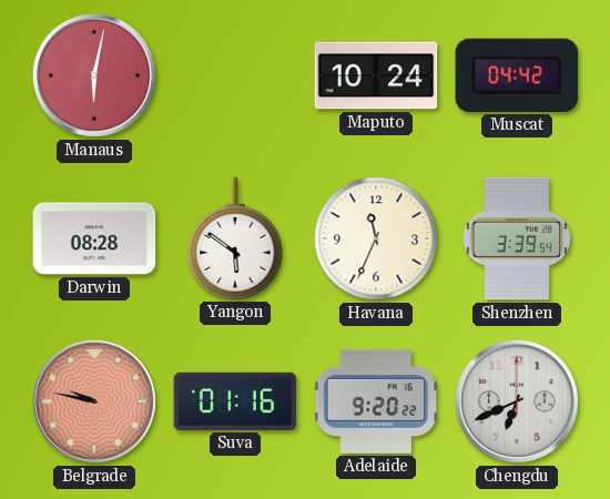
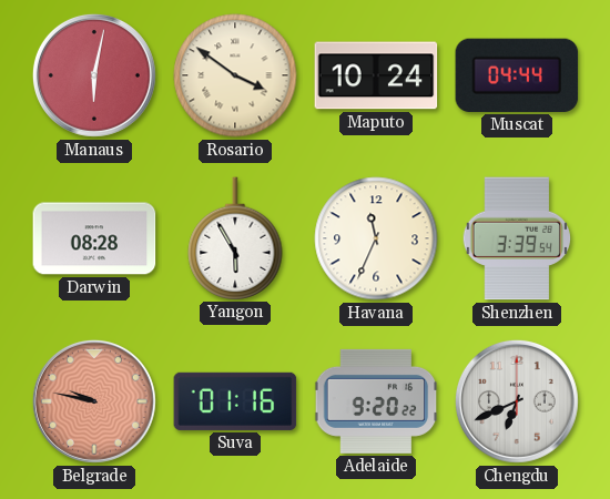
Rosario: none -> 3:51 (235, 75)
Muscat: 04:42 -> 04:44 (517, 75)
Yangon: 5:51 -> 5:55 (235, 238)
